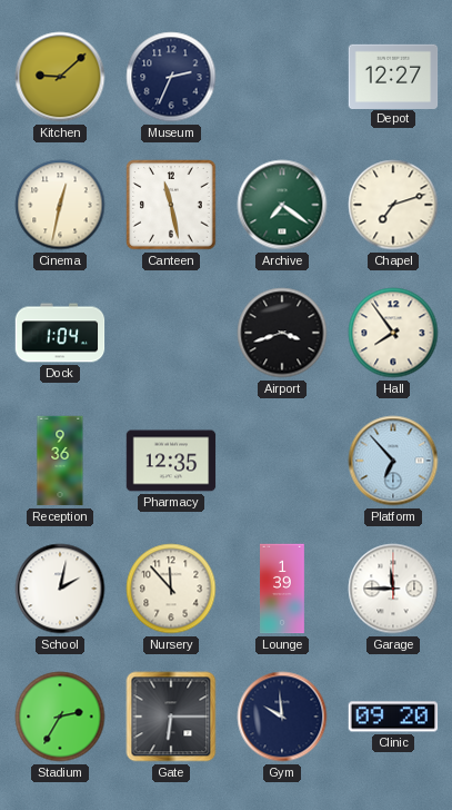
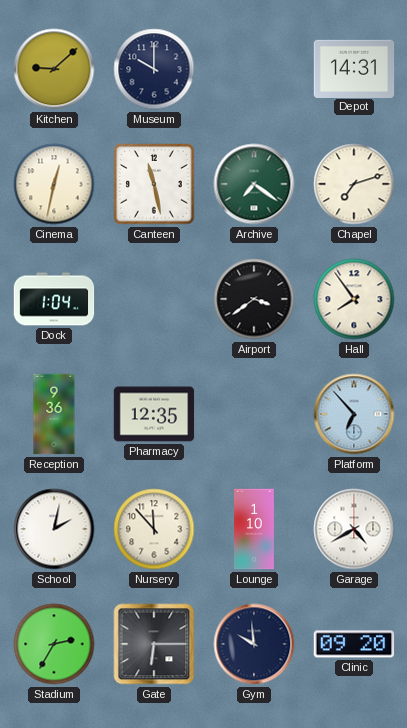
Museum: 2:34 -> 10:00 (154, 69)
Depot: 12:27 -> 14:31 (354, 68)
Airport: 3:42 -> 3:39 (254, 299)
Lounge: 1:39 -> 1:10 (255, 529)
Garage: 11:45 -> 4:40 (354, 529)
